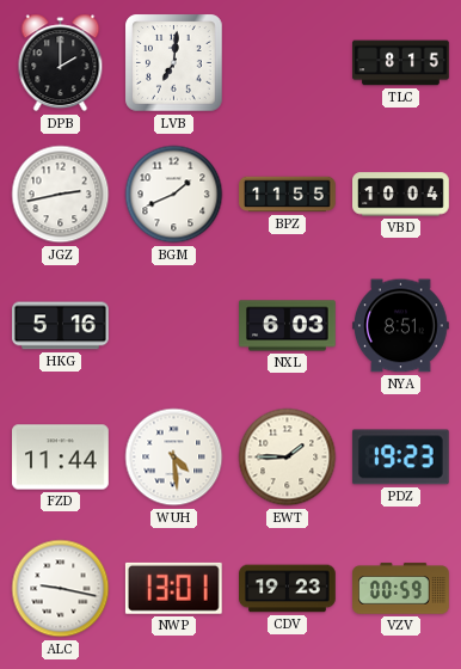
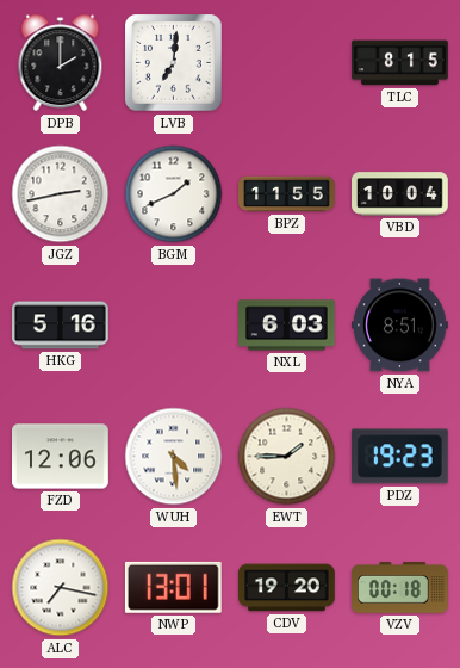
FZD: 11:44 -> 12:06 (61, 457)
ALC: 9:17 -> 7:17 (61, 588)
CDV: 19:23 -> 19:20 (287, 588)
VZV: 00:59 -> 00:18 (400, 588)
